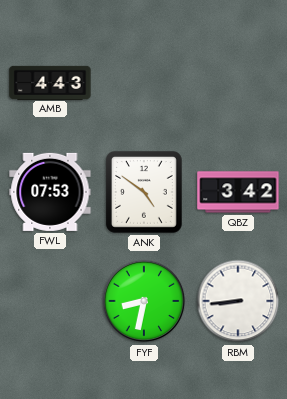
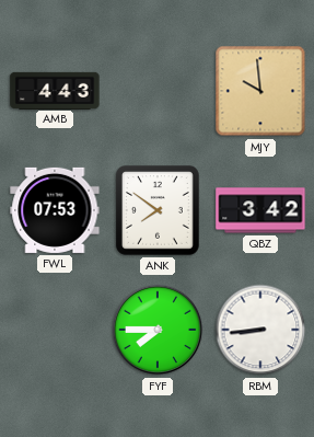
MJY: none -> 9:59 (260, 91)
ANK: 4:51 -> 7:51 (158, 211)
FYF: 8:32 -> 7:45 (158, 330)
